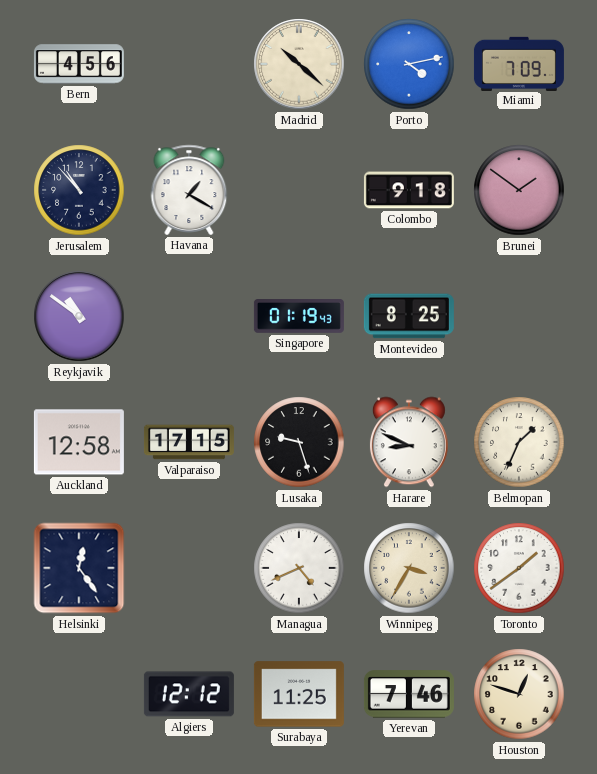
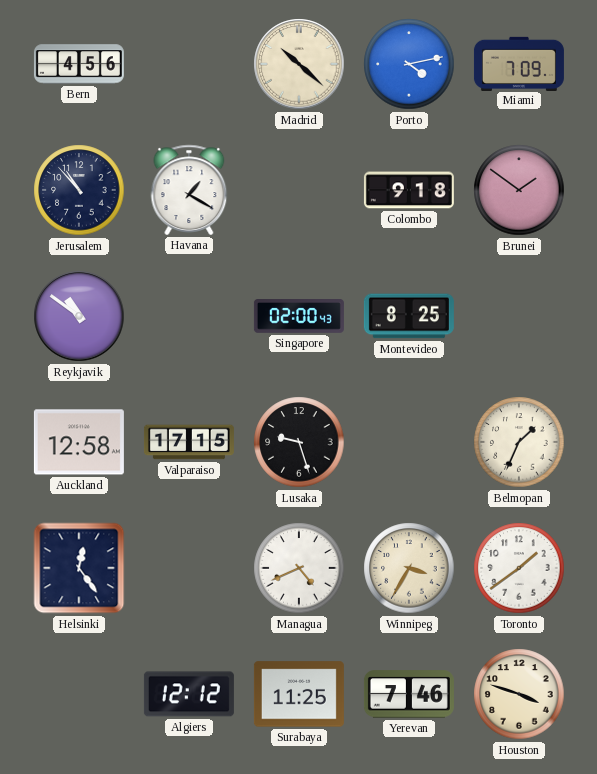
Singapore: 01:19 -> 02:00 (299, 317)
Harare: 8:49 -> none (409, 442)
Houston: 12:48 -> 3:48 (519, 694)
